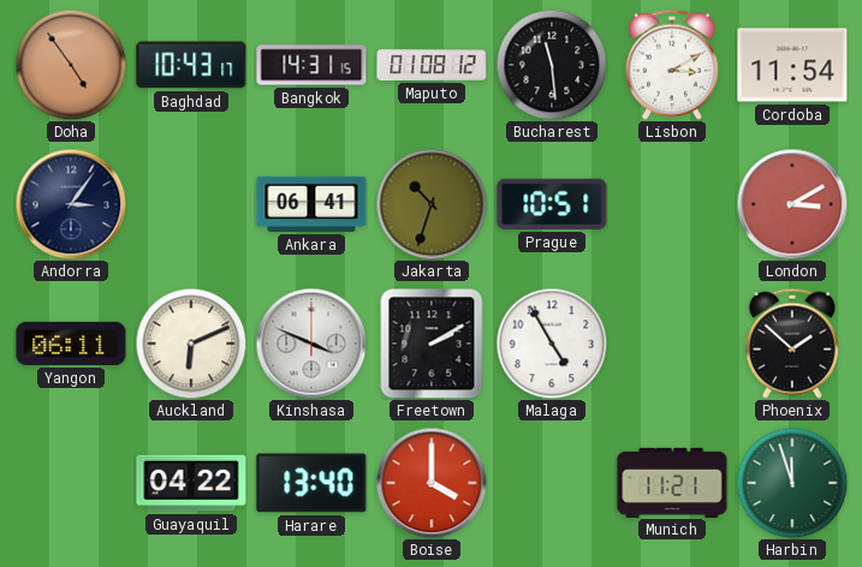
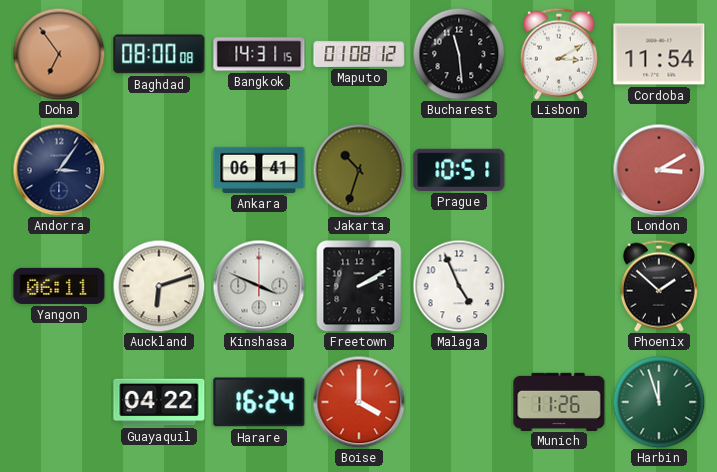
Doha: 4:54 -> 6:54 (59, 54)
Baghdad: 10:43 -> 08:00 (159, 54)
Auckland: 6:11 -> 6:12 (159, 286)
Malaga: 4:55 -> 4:56 (459, 286)
Harare: 13:40 -> 16:24 (259, 402)
Munich: 11:21 -> 11:26 (559, 401)
